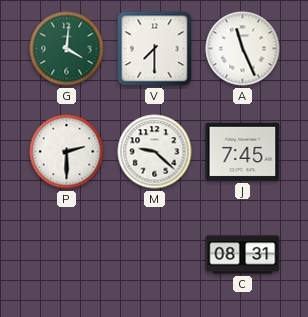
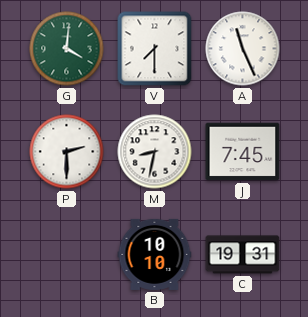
M: 9:22 -> 8:32 (155, 152)
B: none -> 10:10 (155, 254)
C: 08:31 -> 19:31 (243, 255)
